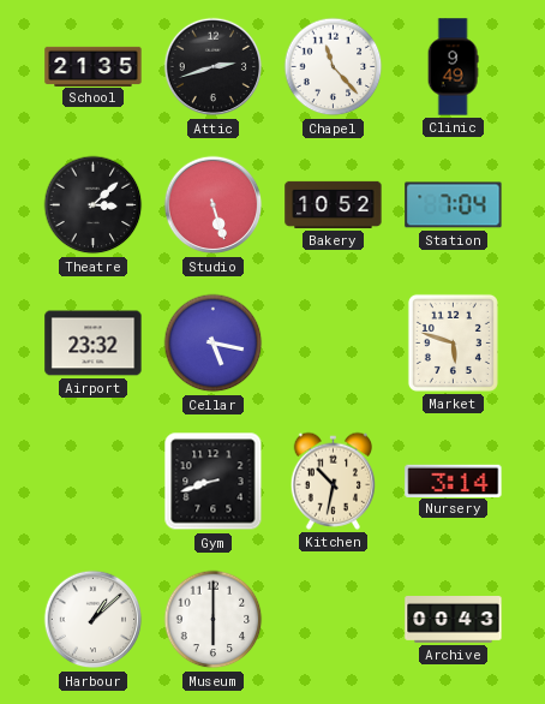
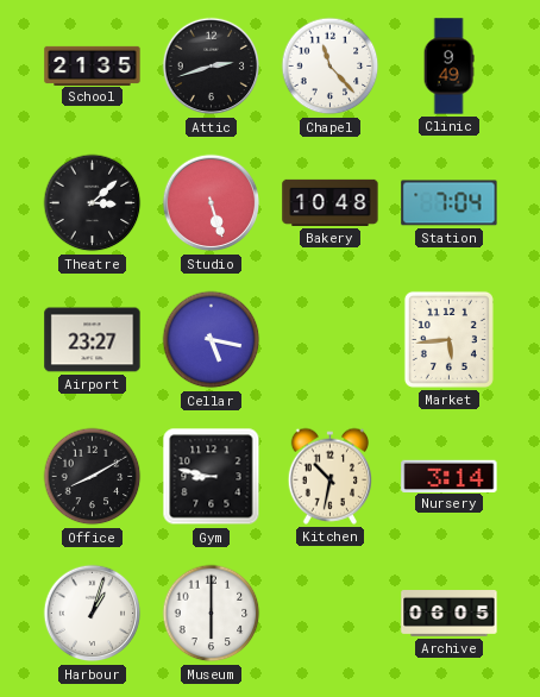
Bakery: 10:52 -> 10:48 (331, 202)
Airport: 23:32 -> 23:27 (93, 340)
Market: 5:48 -> 5:44 (448, 339)
Office: none -> 8:10 (93, 477)
Gym: 8:42 -> 8:47 (212, 477)
Harbour: 1:08 -> 1:03 (93, 614)
Archive: 00:43 -> 06:05 (450, 614)
